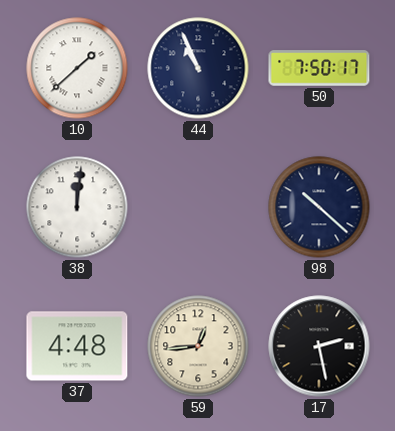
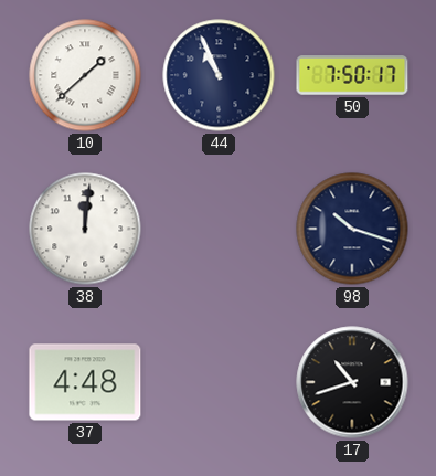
98: 10:22 -> 10:18 (352, 229)
59: 12:44 -> none (198, 346)
17: 2:28 -> 10:42 (352, 382)
